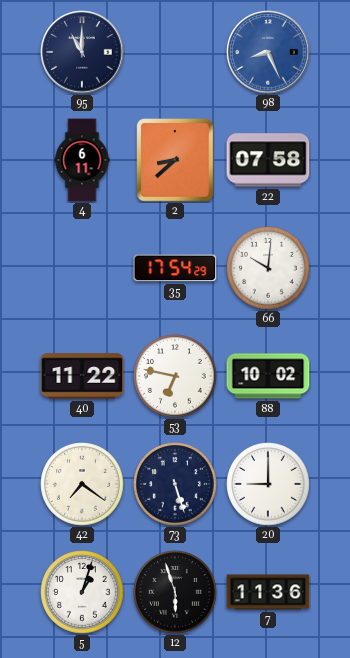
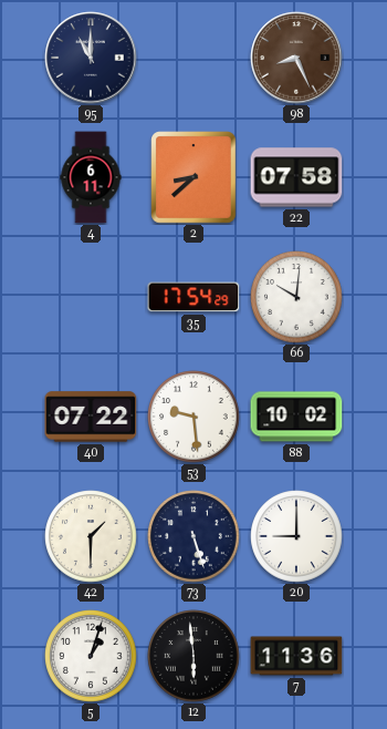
98 dial: blue -> brown (296, 58)
40: 11:22 -> 07:22 (91, 417)
53: 6:47 -> 9:29 (193, 417)
42: 7:21 -> 1:30 (91, 536)
12: 5:57 -> 5:59 (193, 656)
